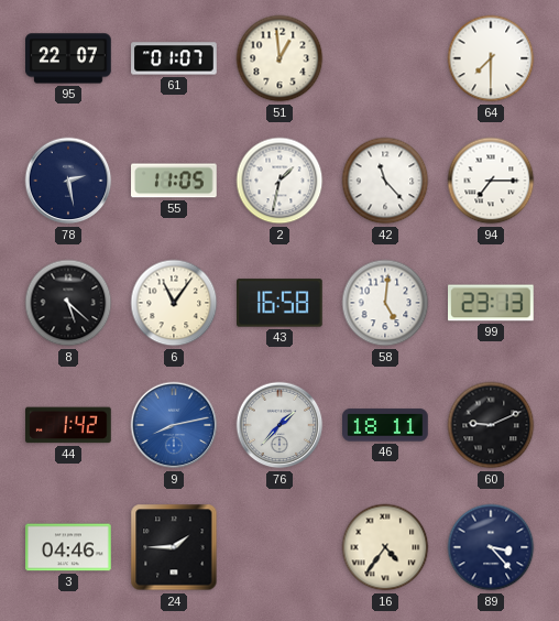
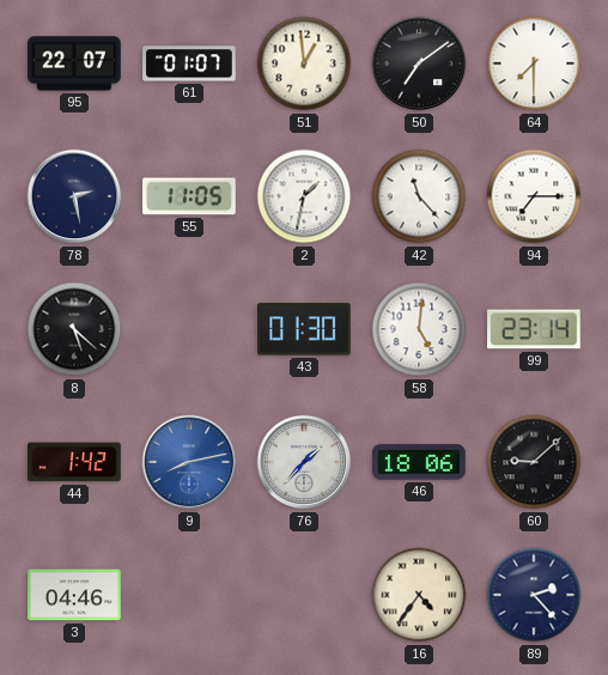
50: none -> 7:09 (419, 63)
6: 11:06 -> none (174, 303)
43: 16:58 -> 01:30 (305, 329)
99: 23:13 -> 23:14 (535, 329)
46: 18:11 -> 18:06 (420, 462)
60: 9:11 -> 9:08 (534, 462)
24: 1:45 -> none (174, 547)
89: 3:23 -> 2:23 (534, 595)
